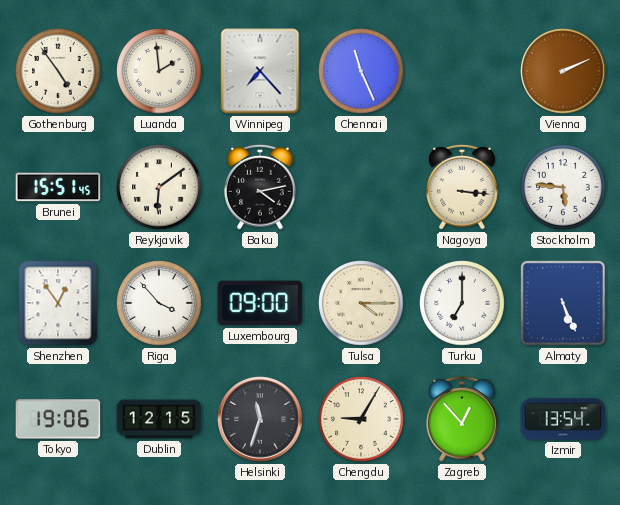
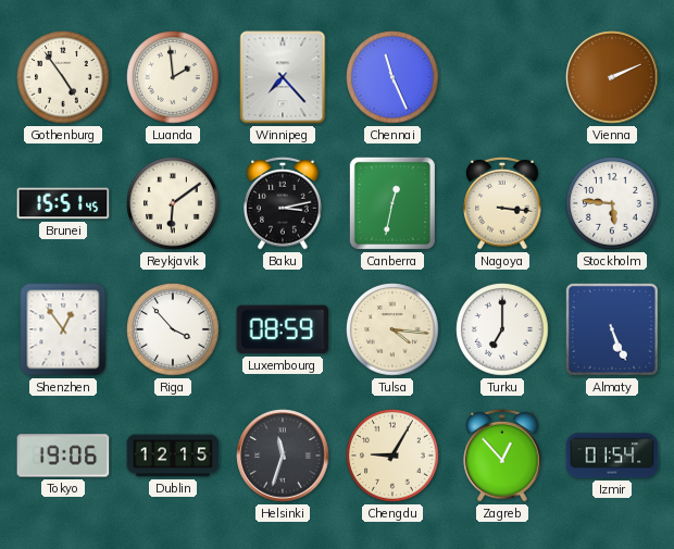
Baku: 4:13 -> 3:13 (283, 203)
Canberra: none -> 12:32 (392, 203)
Luxembourg: 09:00 -> 08:59 (283, 329)
Tulsa: 4:15 -> 4:16 (392, 329)
Izmir: 13:54 -> 01:54 (612, 456)
